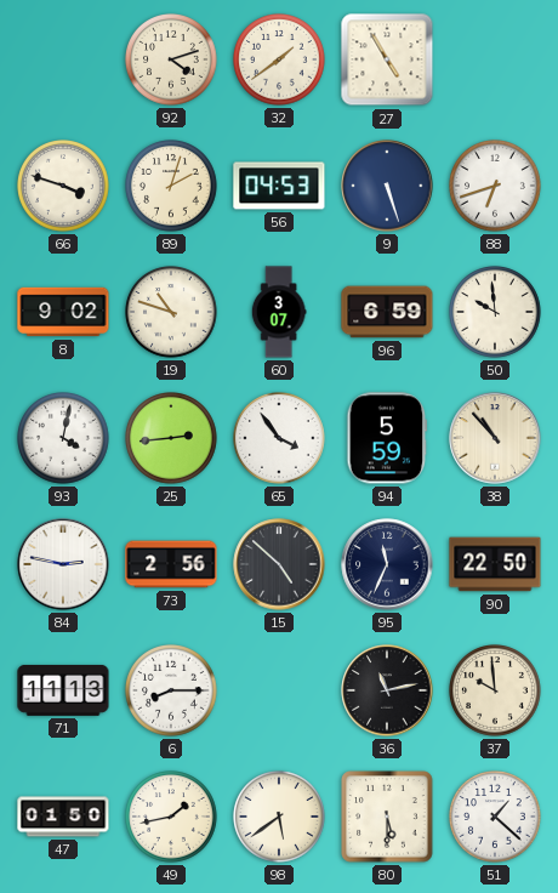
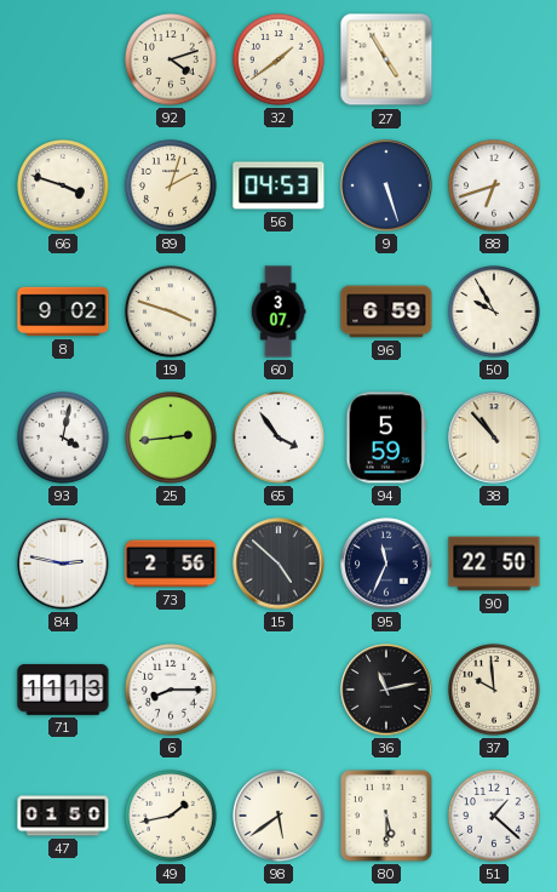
19: 10:48 -> 3:48 (172, 313)
50: 9:59 -> 9:55 (495, 313)
